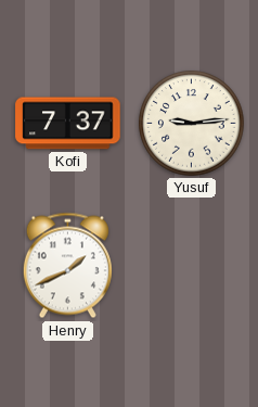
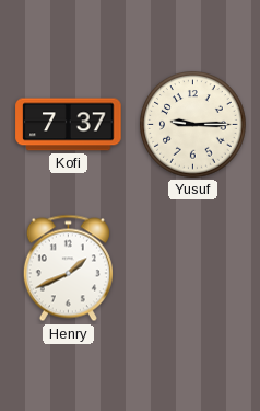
Yusuf: 9:14 -> 9:15 (193, 125)
